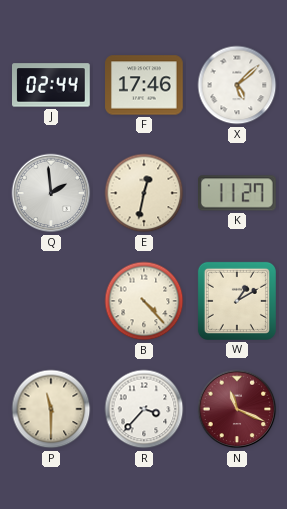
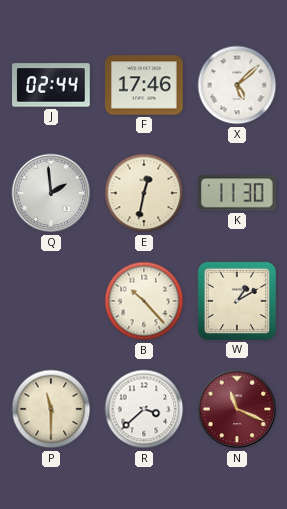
K: 11:27 -> 11:30 (238, 193)
B: 4:23 -> 10:23 (144, 301)
R: 3:37 -> 3:38 (144, 409)
